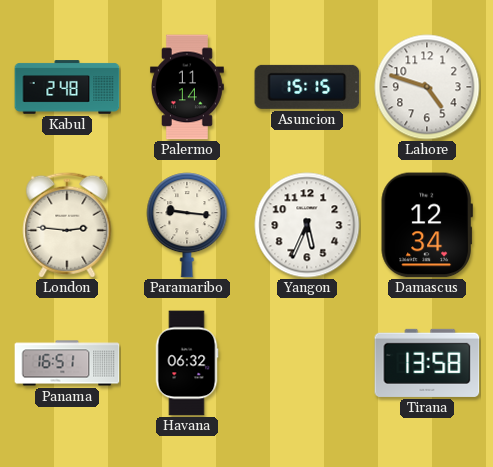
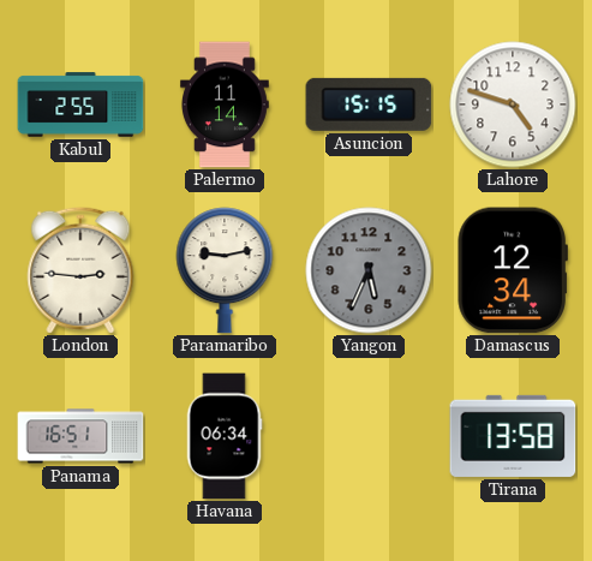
Kabul: 2:48 -> 2:55 (80, 105)
Paramaribo: 9:16 -> 9:13 (225, 270)
Yangon dial: white -> grey (369, 270)
Havana: 06:32 -> 06:34 (225, 436)
